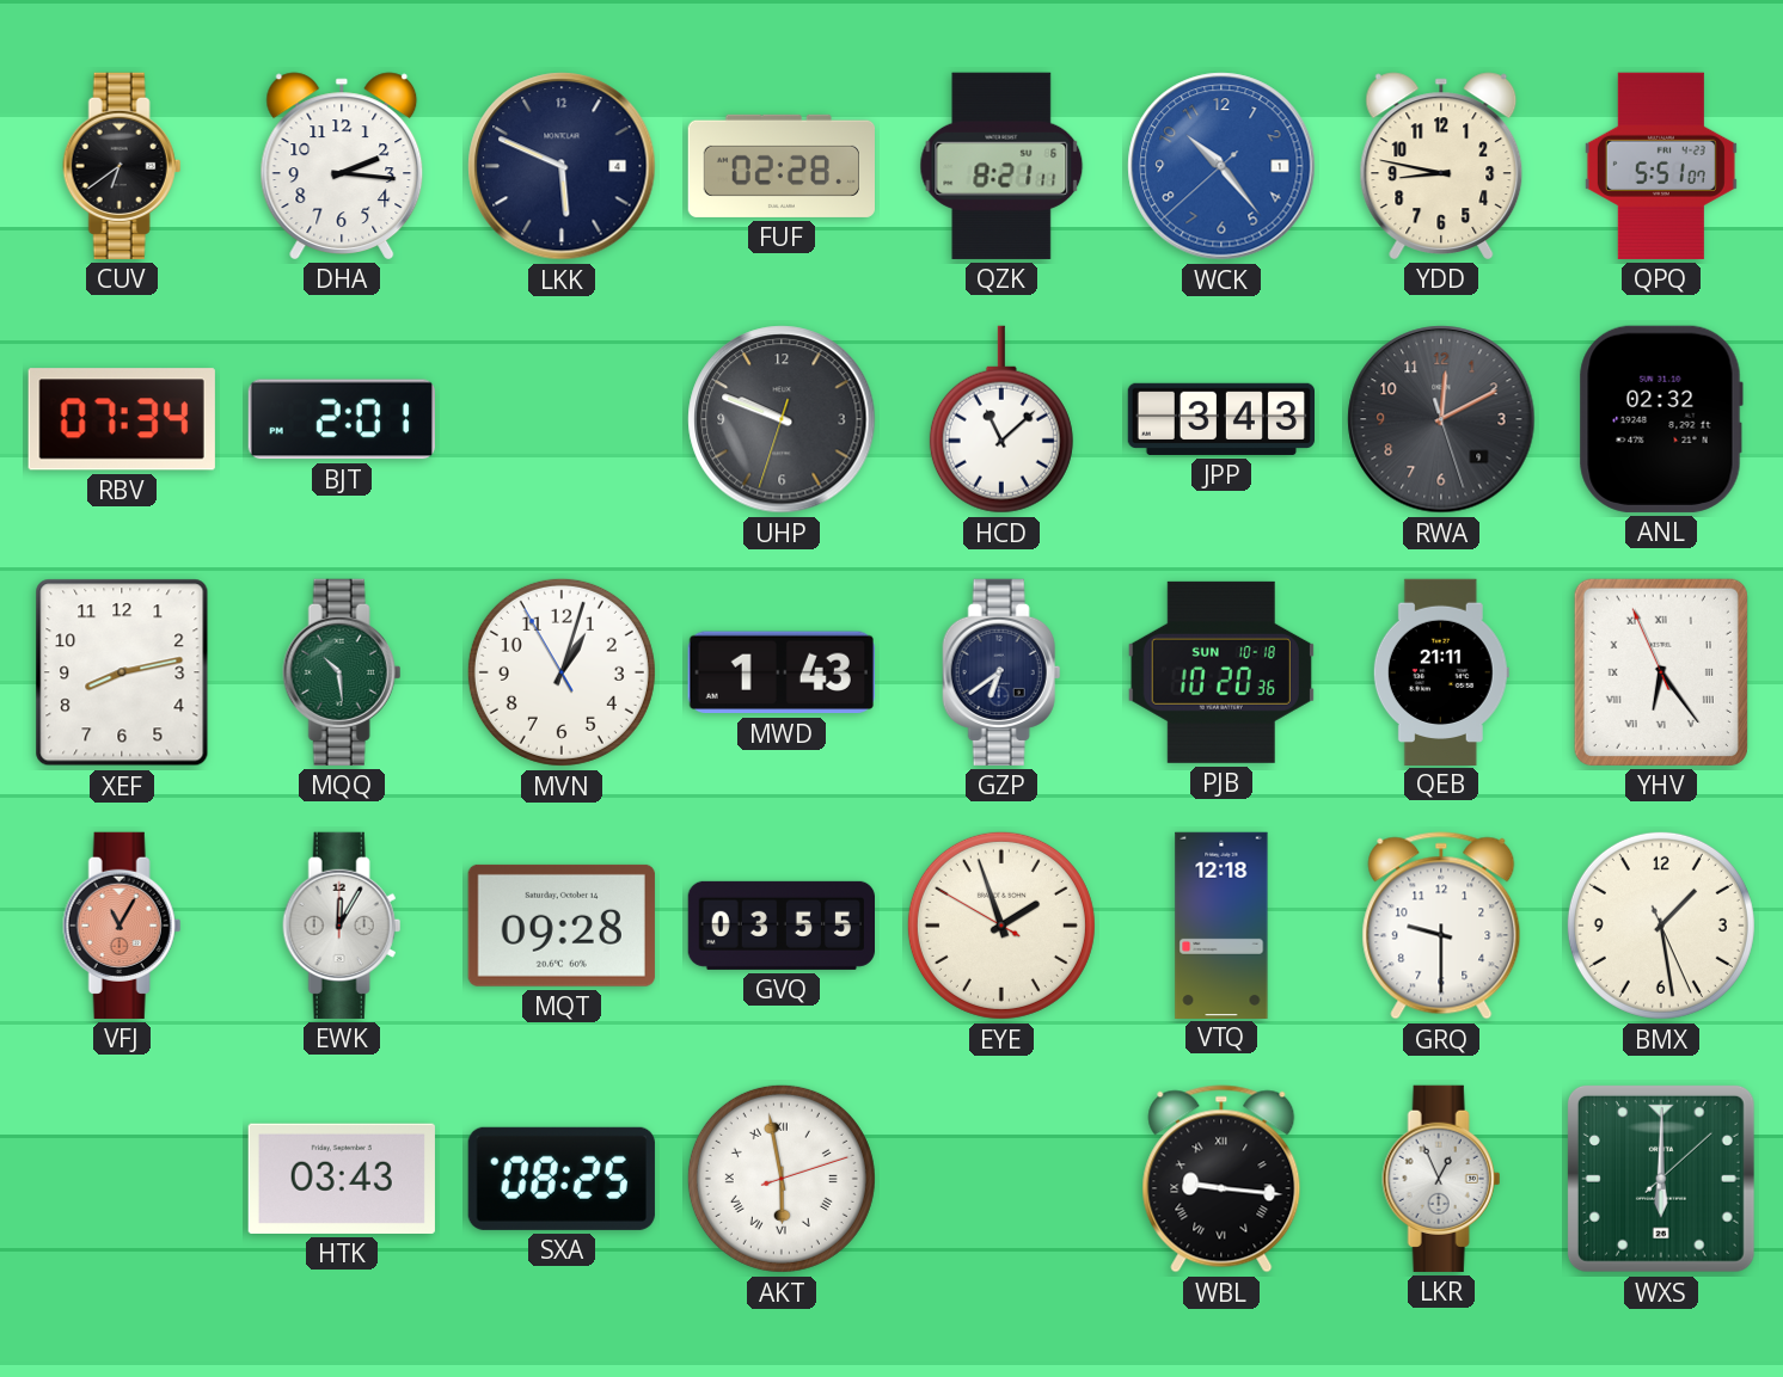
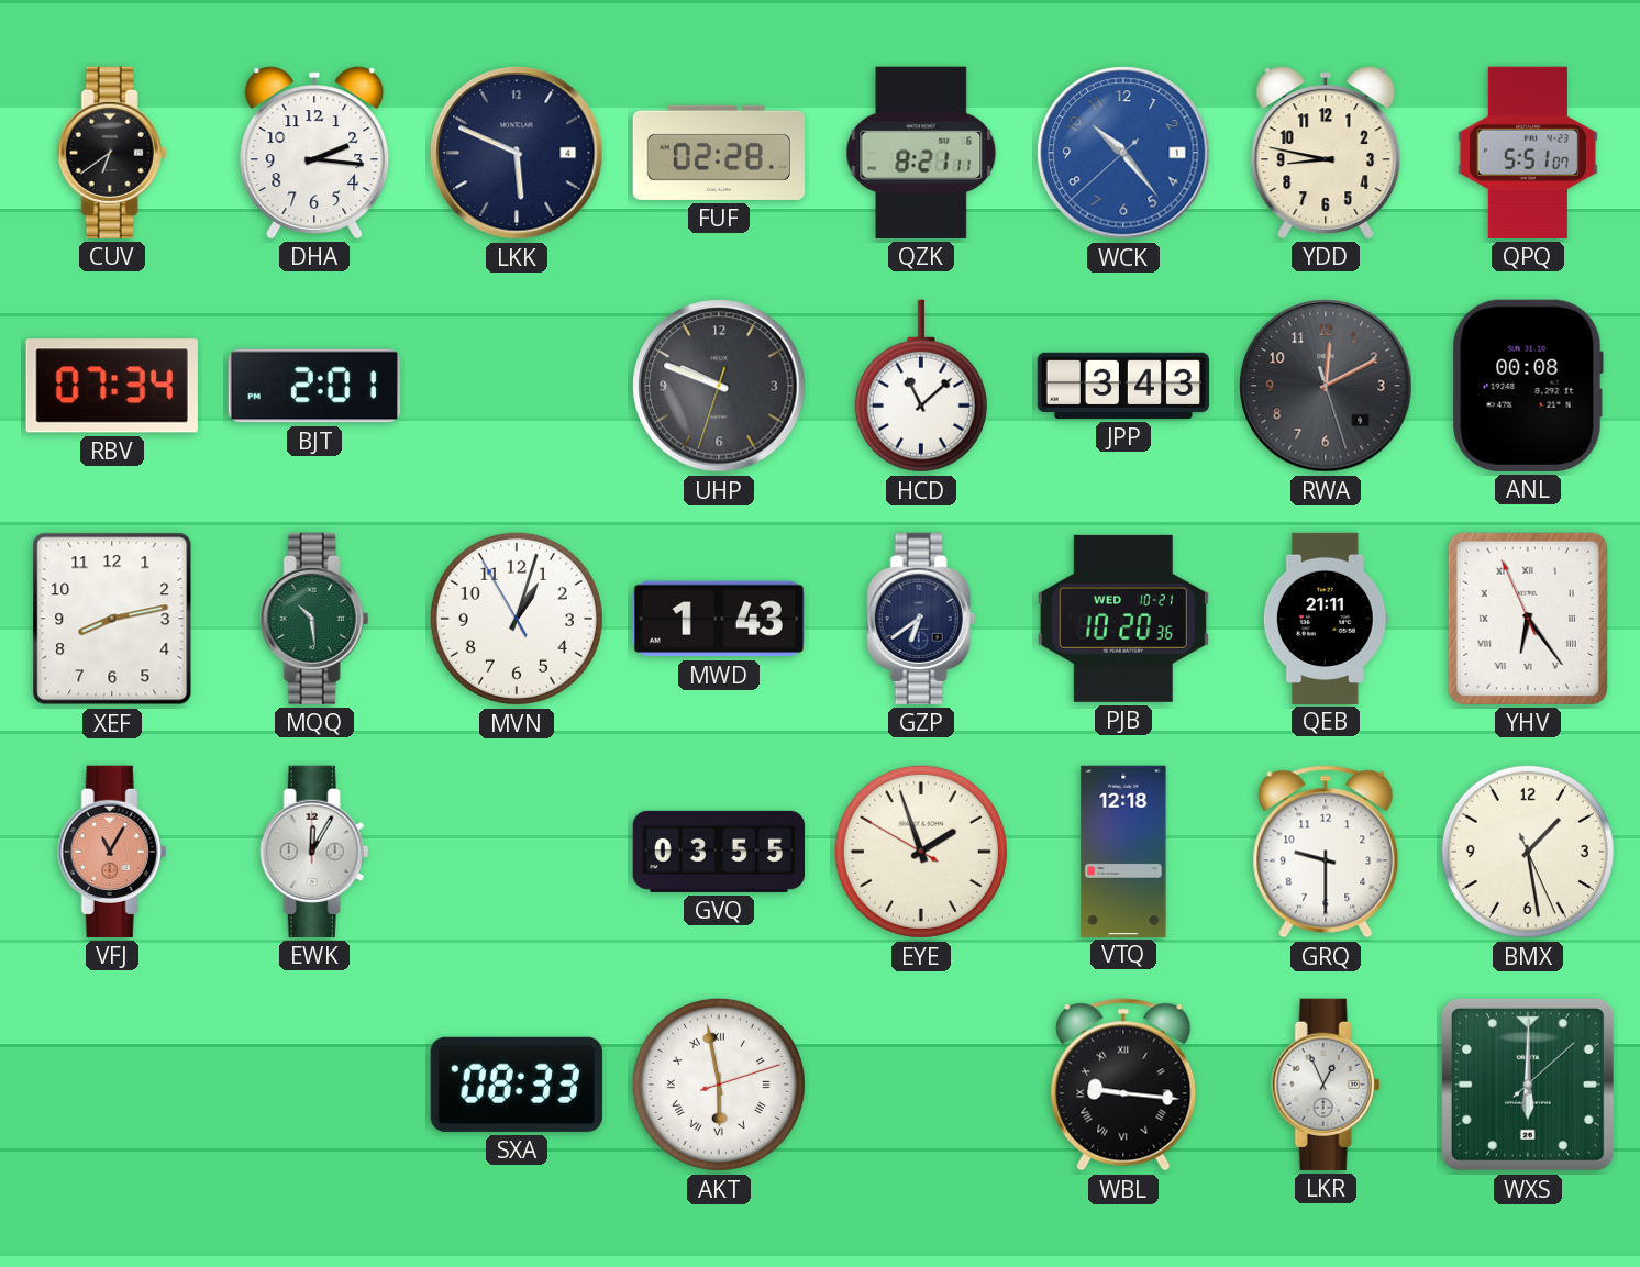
ANL: 02:32 -> 00:08 (1528, 386)
PJB date: SUN 10-18 -> WED 10-21 (1123, 619)
MQT: 09:28 -> none (562, 926)
HTK: 03:43 -> none (342, 1179)
SXA: 08:25 -> 08:33 (517, 1085)
